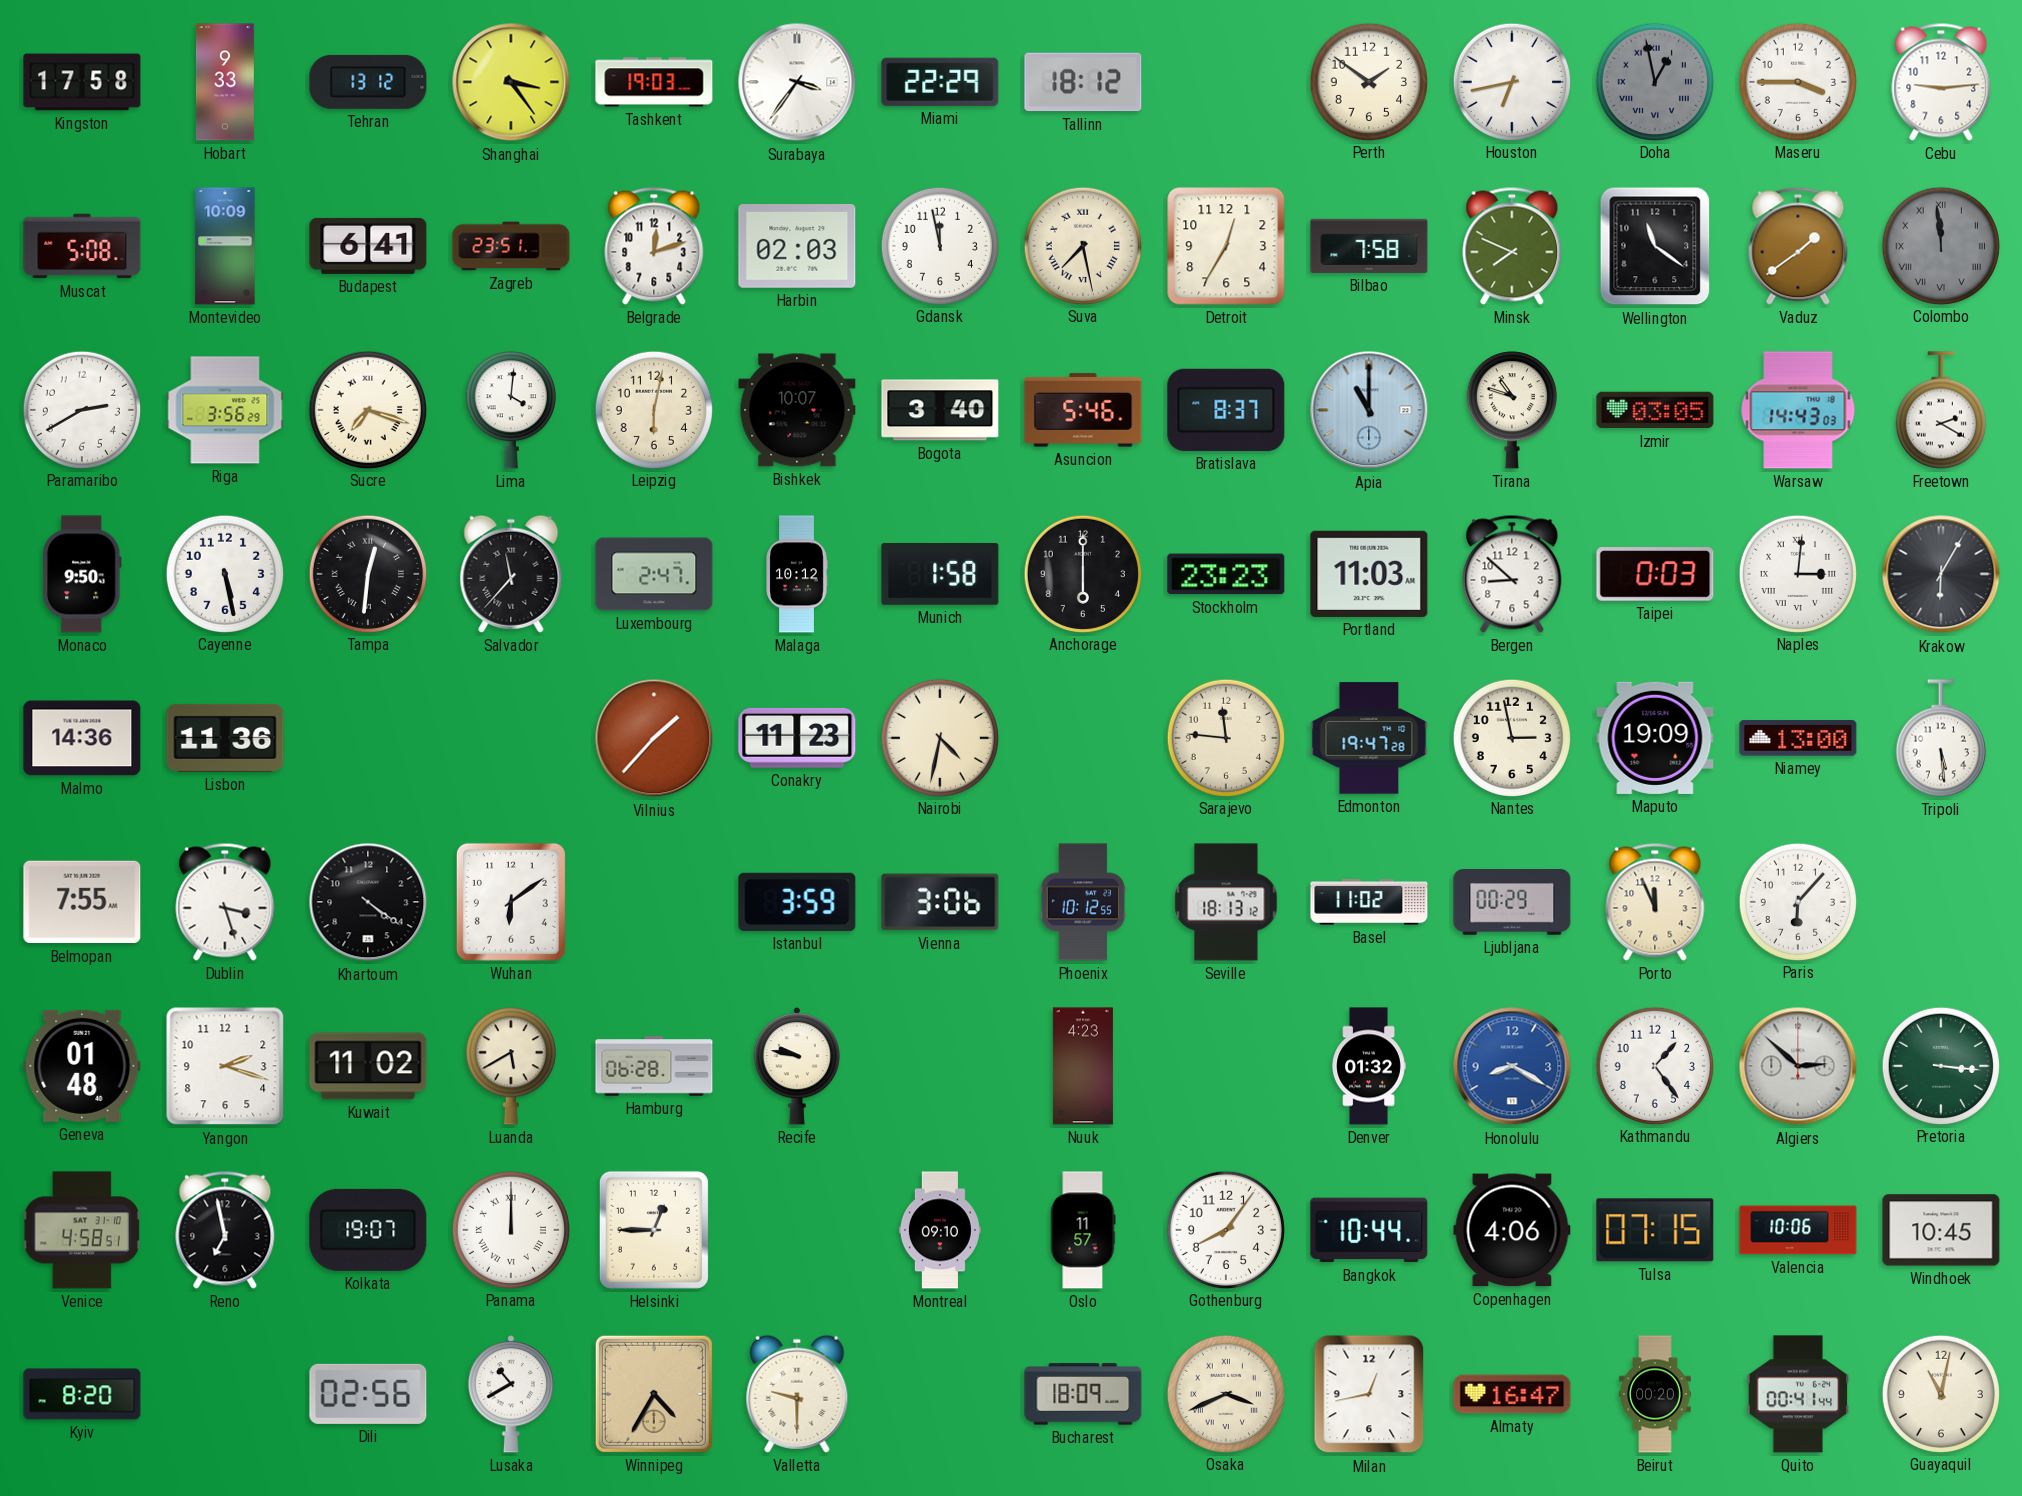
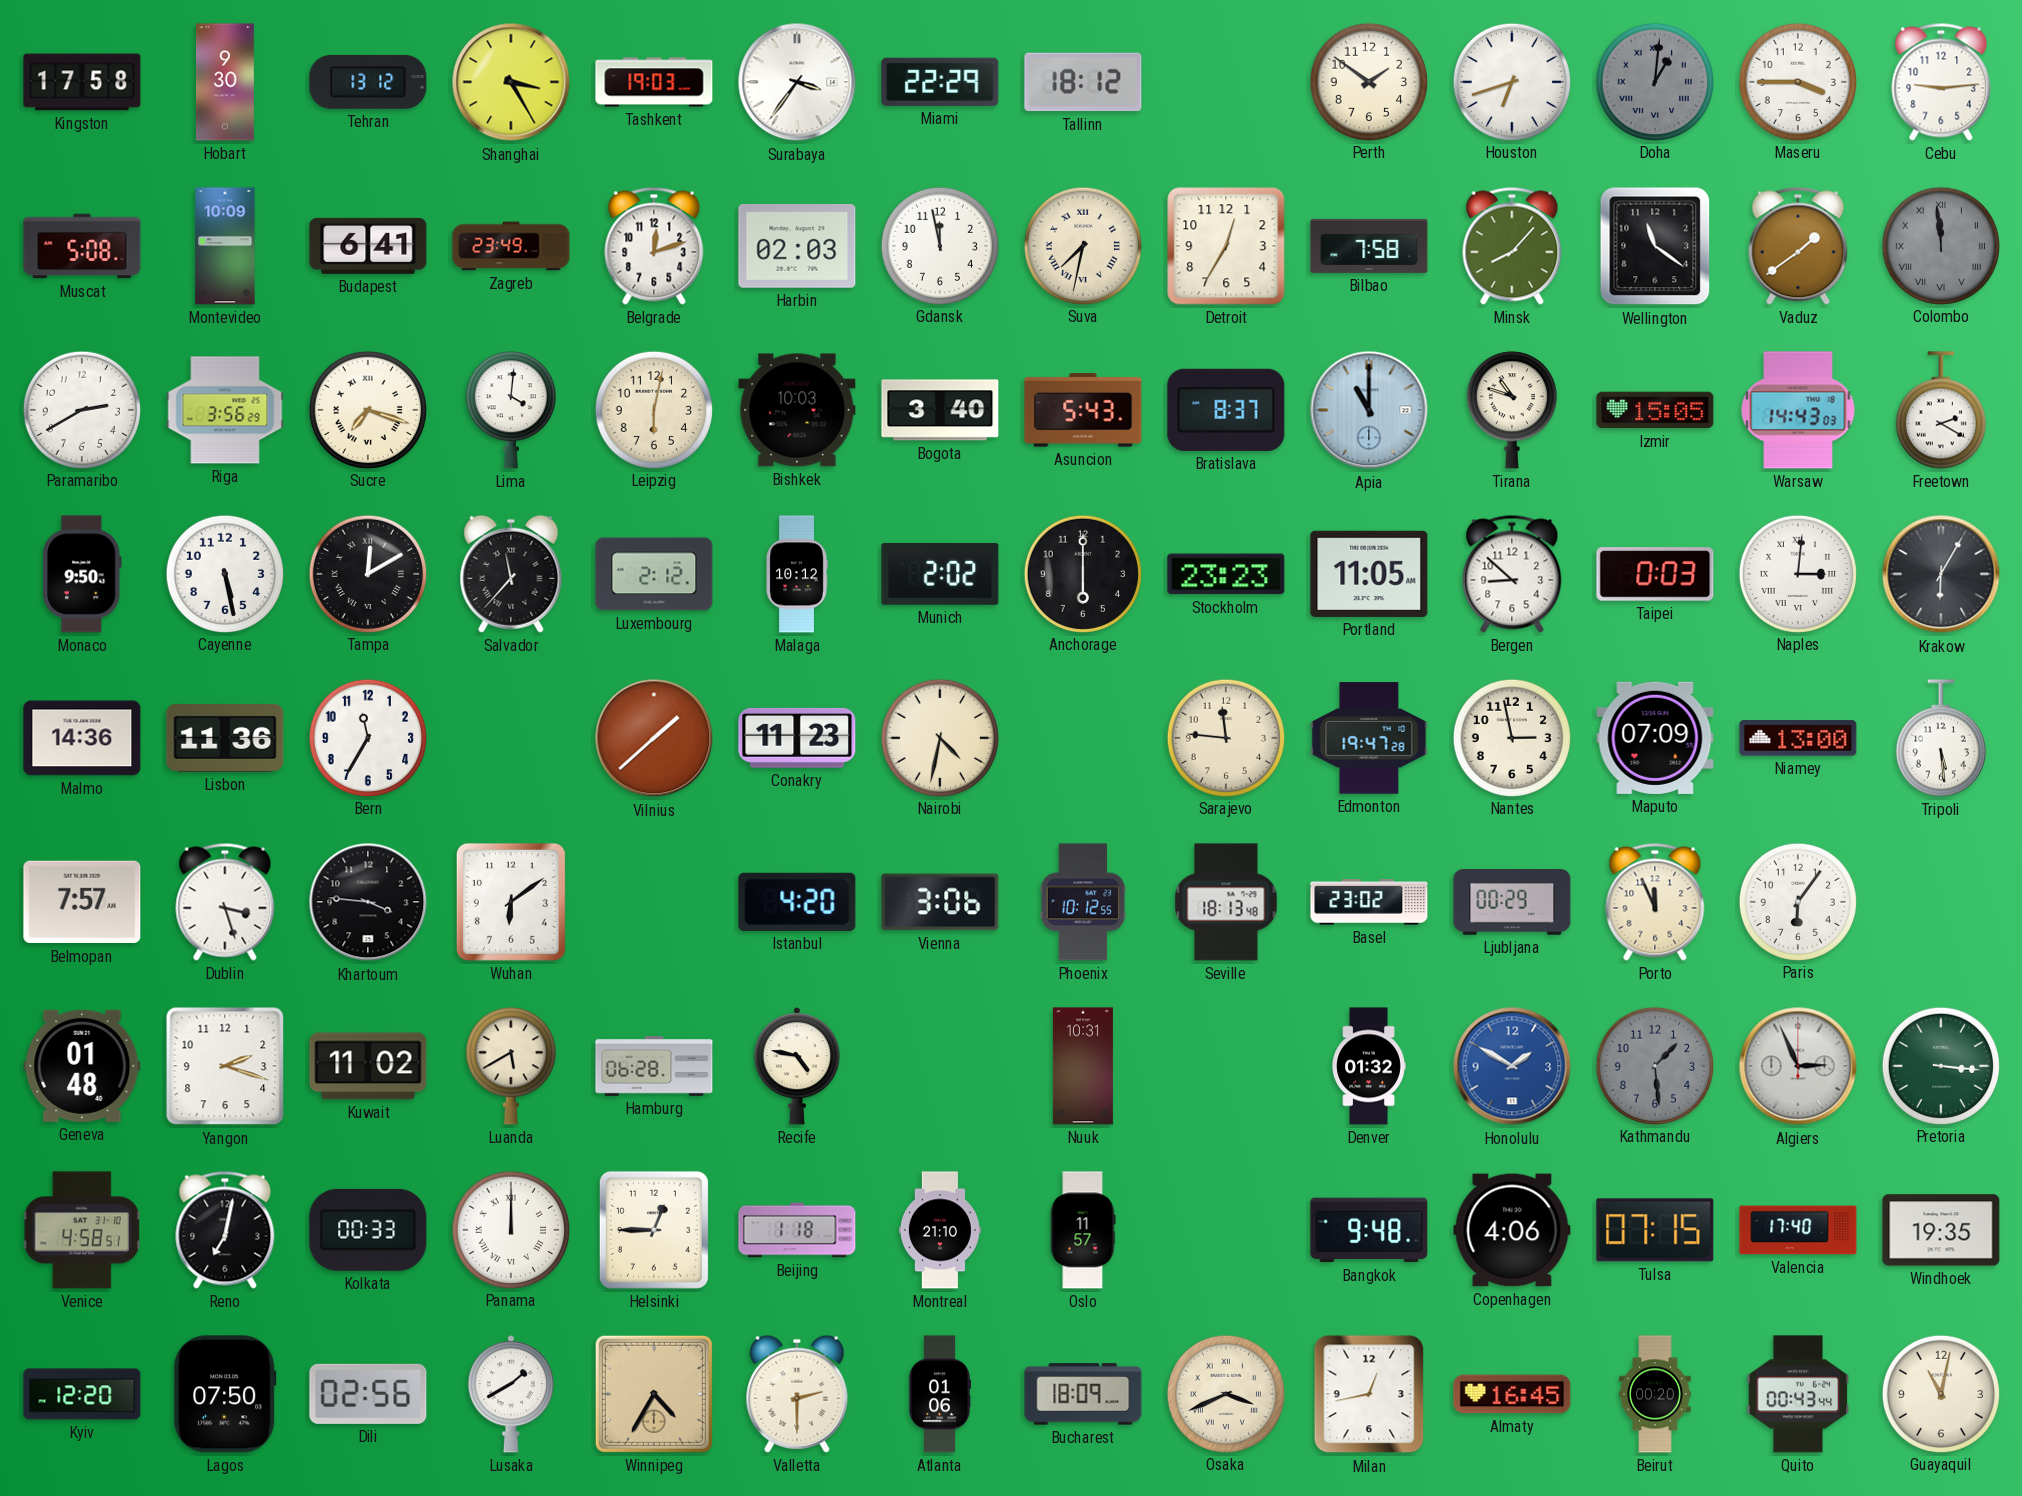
Hobart: 9:33 -> 9:30 (225, 82)
Shanghai: 3:24 -> 3:25 (511, 82)
Houston: 6:43 -> 6:42 (1511, 81)
Doha: 12:58 -> 1:01 (1654, 81)
Zagreb: 23:51 -> 23:49 (511, 246)
Suva: 7:28 -> 7:32 (1082, 245)
Minsk: 7:49 -> 8:07 (1512, 246)
Bishkek: 10:07 -> 10:03 (797, 410)
Asuncion: 5:46 -> 5:43 (1083, 410)
Izmir: 03:05 -> 15:05 (1655, 410)
Tampa: 12:31 -> 12:10 (367, 573)
Luxembourg: 2:47 -> 2:12 (654, 574)
Munich: 1:58 -> 2:02 (940, 574)
Portland: 11:03 -> 11:05 (1369, 574)
Bern: none -> 11:35 (367, 737)
Vilnius: 1:37 -> 1:38 (654, 738)
Maputo: 19:09 -> 07:09 (1655, 738)
Belmopan: 7:55 -> 7:57 (82, 902)
Khartoum: 4:21 -> 3:46 (368, 902)
Istanbul: 3:59 -> 4:20 (797, 902)
Seville: 18:13:12 -> 18:13:48 (1226, 902)
Basel: 11:02 -> 23:02 (1369, 902)
Paris: 6:07 -> 6:06 (1797, 901)
Recife: 9:47 -> 4:47 (796, 1066)
Nuuk: 4:23 -> 10:31 (1083, 1066)
Honolulu: 8:20 -> 1:50 (1512, 1066)
Kathmandu: 1:24 -> 1:29 (1654, 1065)
Kathmandu dial: white -> grey (1654, 1065)
Algiers: 2:52 -> 2:56 (1798, 1066)
Reno: 6:58 -> 7:02 (225, 1230)
Kolkata: 19:07 -> 00:33 (368, 1230)
Beijing: none -> 1:18 (797, 1230)
Montreal: 09:10 -> 21:10 (940, 1230)
Gothenburg: 8:06 -> none (1225, 1229)
Bangkok: 10:44 -> 9:48 (1369, 1230)
Valencia: 10:06 -> 17:40 (1798, 1230)
Windhoek: 10:45 -> 19:35 (1941, 1230)
Kyiv: 8:20 -> 12:20 (82, 1394)
Lagos: none -> 07:50 (226, 1394)
Lusaka: 10:40 -> 1:40 (510, 1394)
Valletta: 9:30 -> 2:30 (797, 1394)
Atlanta: none -> 01:06 (939, 1394)
Almaty: 16:47 -> 16:45 (1512, 1394)
Quito: 00:41 -> 00:43 (1798, 1394)
